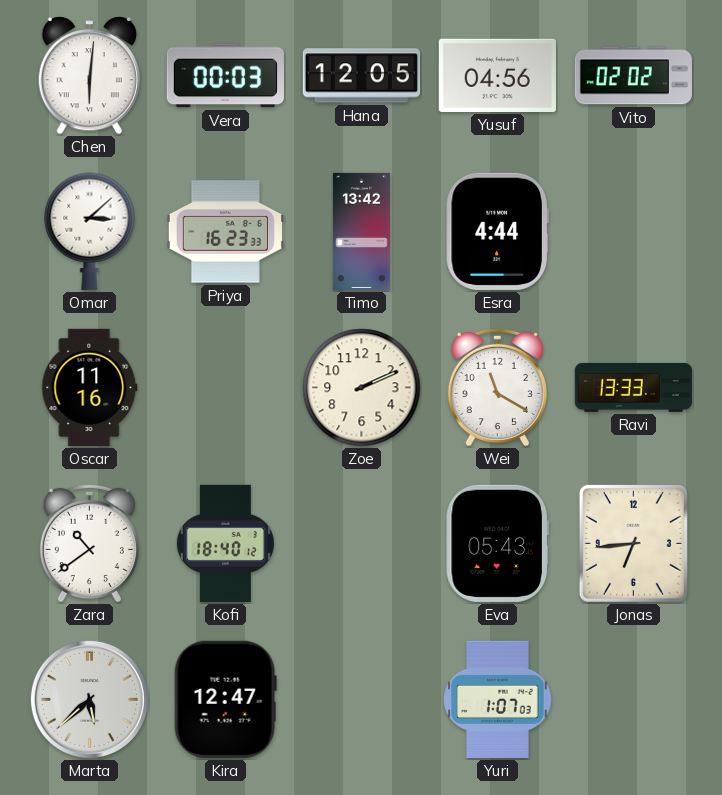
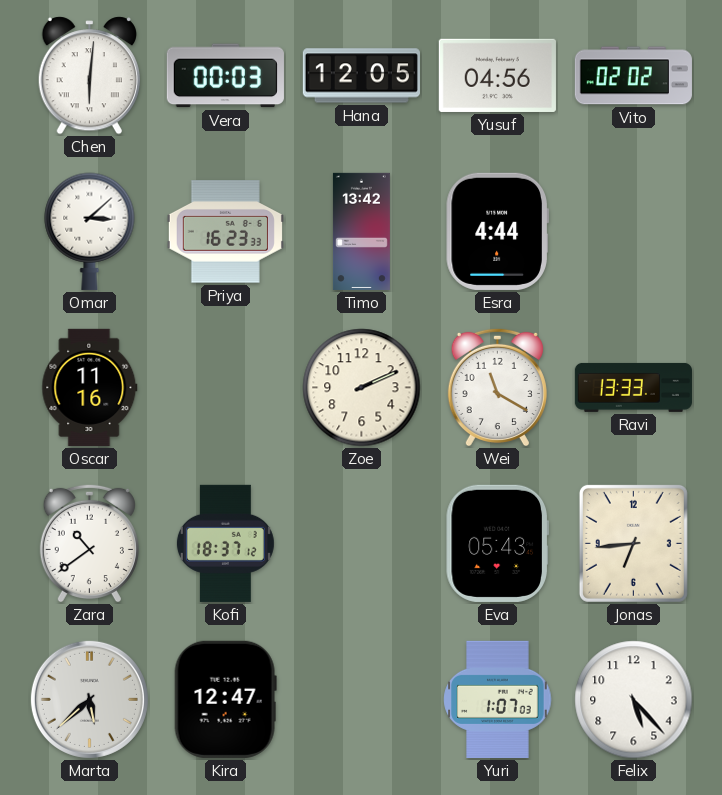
Kofi: 18:40 -> 18:37 (225, 543)
Felix: none -> 5:23 (634, 700)
